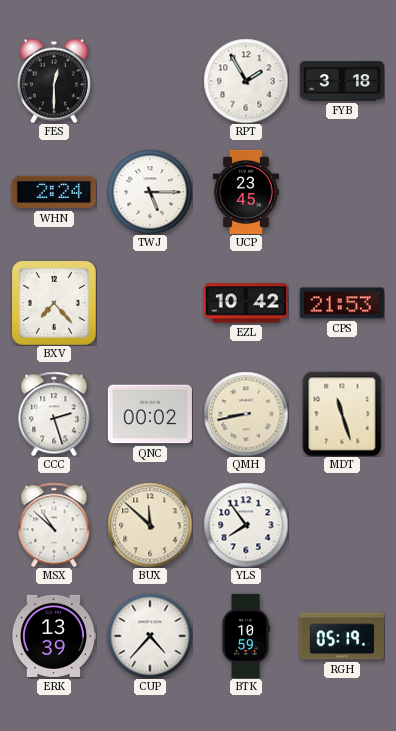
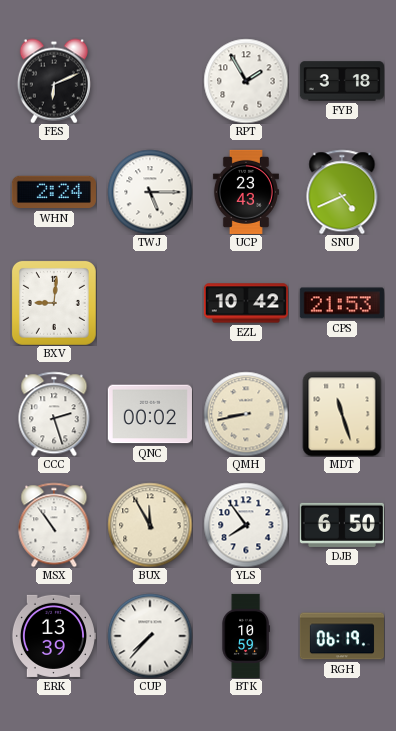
FES: 12:30 -> 6:11 (54, 81)
UCP: 23:45 -> 23:43 (246, 192)
SNU: none -> 4:41 (342, 192)
BXV: 7:23 -> 9:01 (54, 303)
MSX: 10:52 -> 10:54 (54, 525)
BUX: 11:52 -> 11:55 (150, 525)
DJB: none -> 6:50 (342, 525)
CUP: 4:37 -> 7:37 (150, 636)
RGH: 05:19 -> 06:19 (342, 636)
